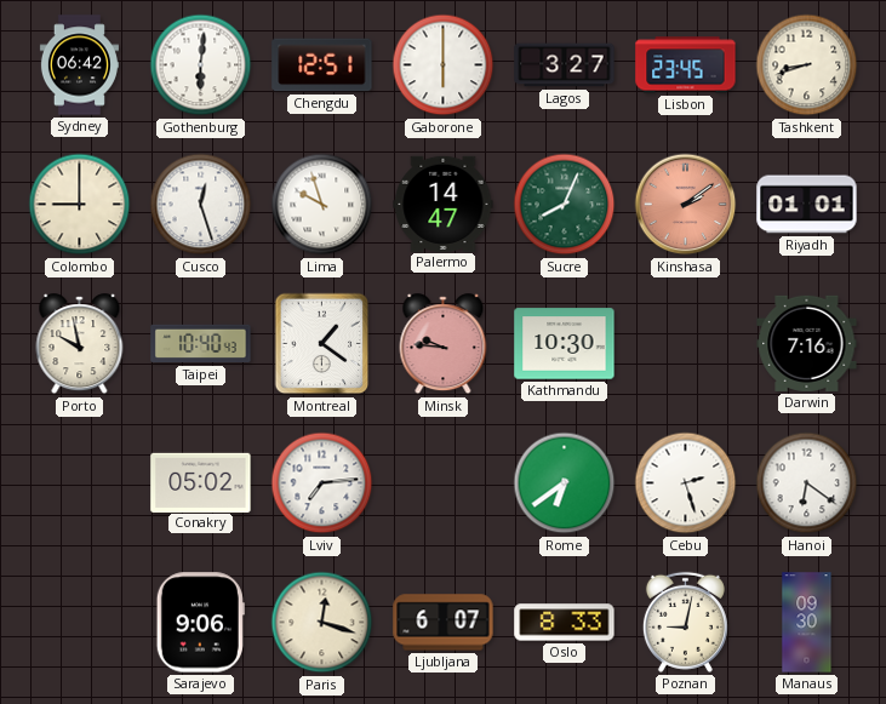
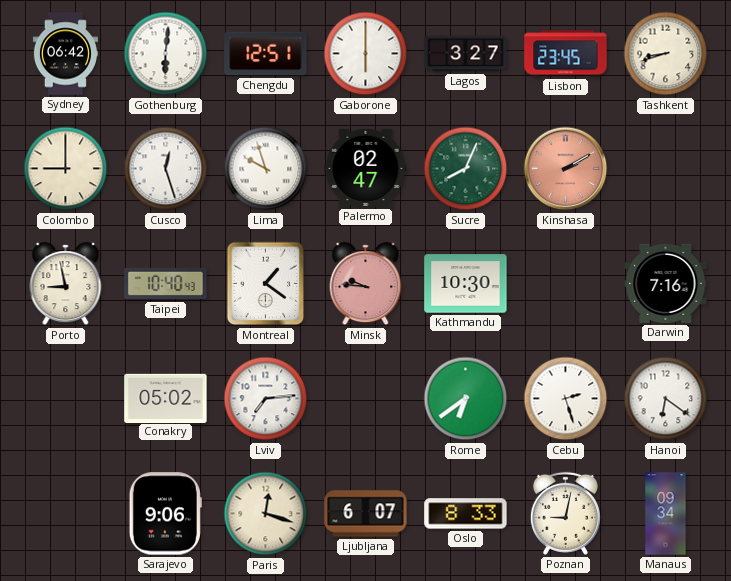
Palermo: 14:47 -> 02:47 (366, 168)
Kinshasa: 2:09 -> 2:10 (566, 169)
Riyadh: 01:01 -> none (807, 205)
Porto: 9:58 -> 8:58 (66, 284)
Manaus: 09:30 -> 09:34 (666, 514)
